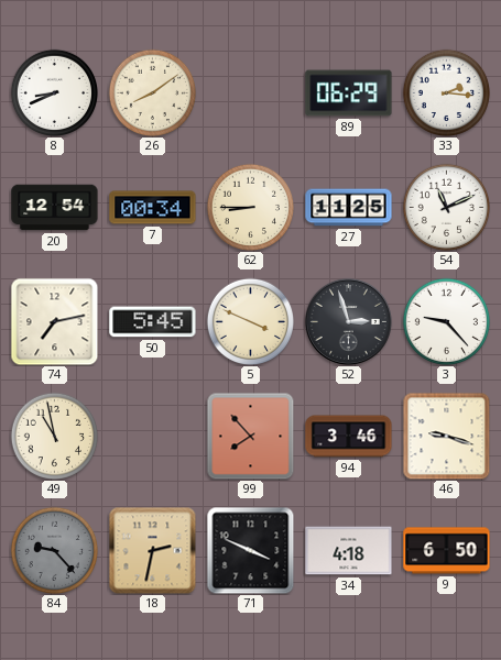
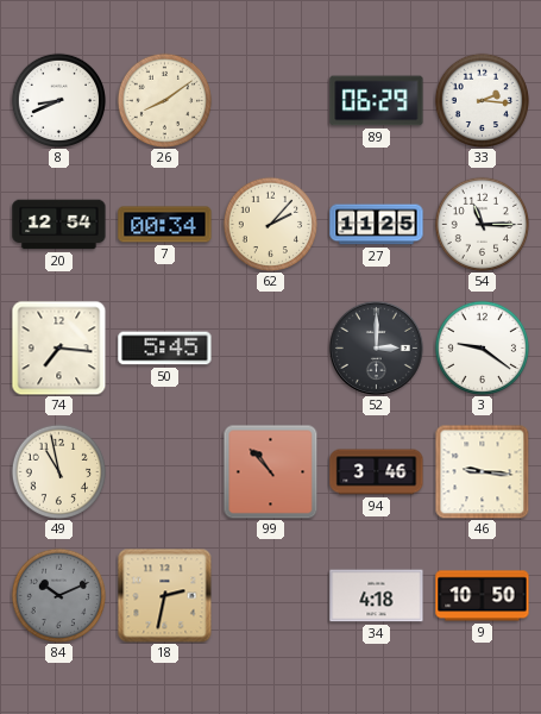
62: 8:45 -> 2:07 (270, 224)
54: 11:11 -> 11:15 (482, 224)
74: 7:13 -> 7:16 (58, 347)
5: 3:49 -> none (250, 321)
52: 2:57 -> 3:00 (376, 347)
3: 9:23 -> 9:21 (482, 347)
99: 7:53 -> 10:53 (270, 471)
46: 9:18 -> 9:16 (482, 471)
84: 9:23 -> 10:11 (58, 595)
71: 3:49 -> none (250, 550)
9: 6:50 -> 10:50 (483, 596)
